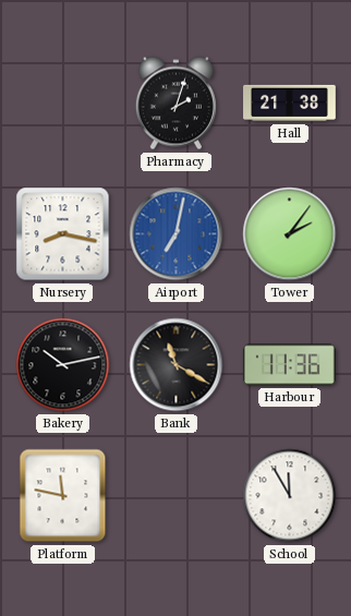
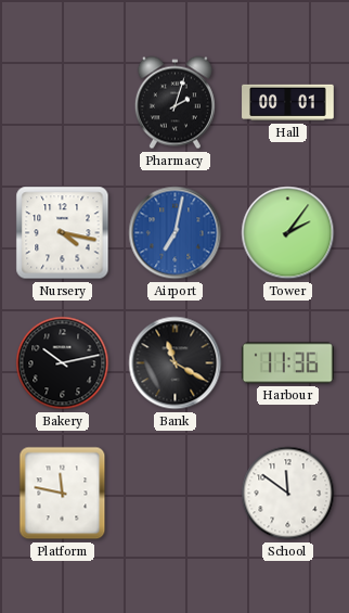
Hall: 21:38 -> 00:01 (288, 103)
Nursery: 8:17 -> 4:17 (63, 233)
School: 11:55 -> 11:51 (288, 494)
